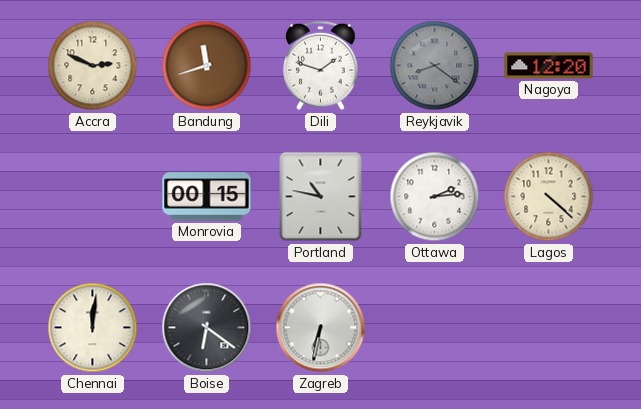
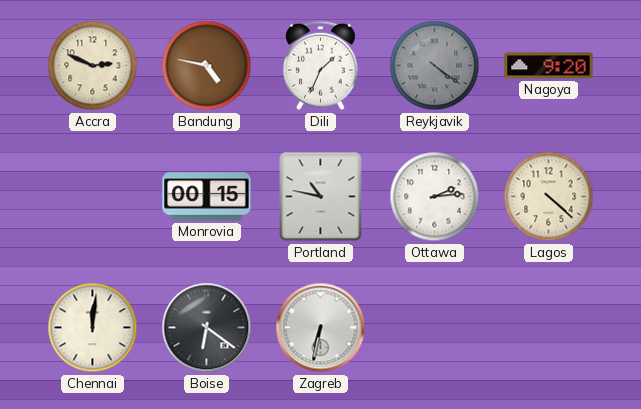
Bandung: 11:42 -> 4:47 (207, 66)
Dili: 1:48 -> 1:34 (321, 66)
Reykjavik: 8:21 -> 4:21 (435, 66)
Nagoya: 12:20 -> 9:20 (549, 66)
